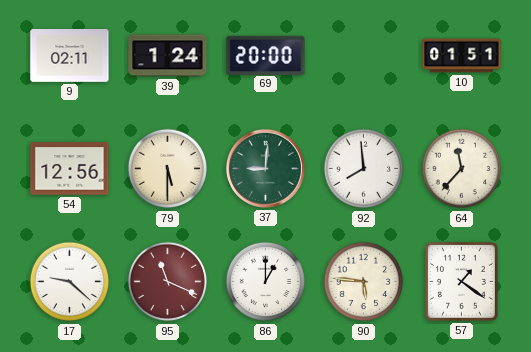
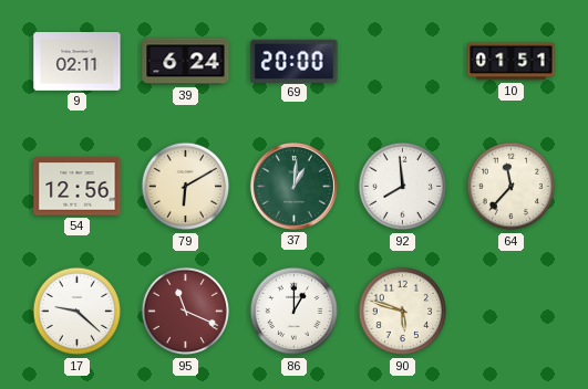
39: 1:24 -> 6:24 (186, 62)
79: 5:30 -> 6:10 (186, 187)
37: 9:01 -> 1:01 (293, 186)
90: 5:46 -> 5:48 (403, 312)
57: 1:21 -> none (461, 281)
